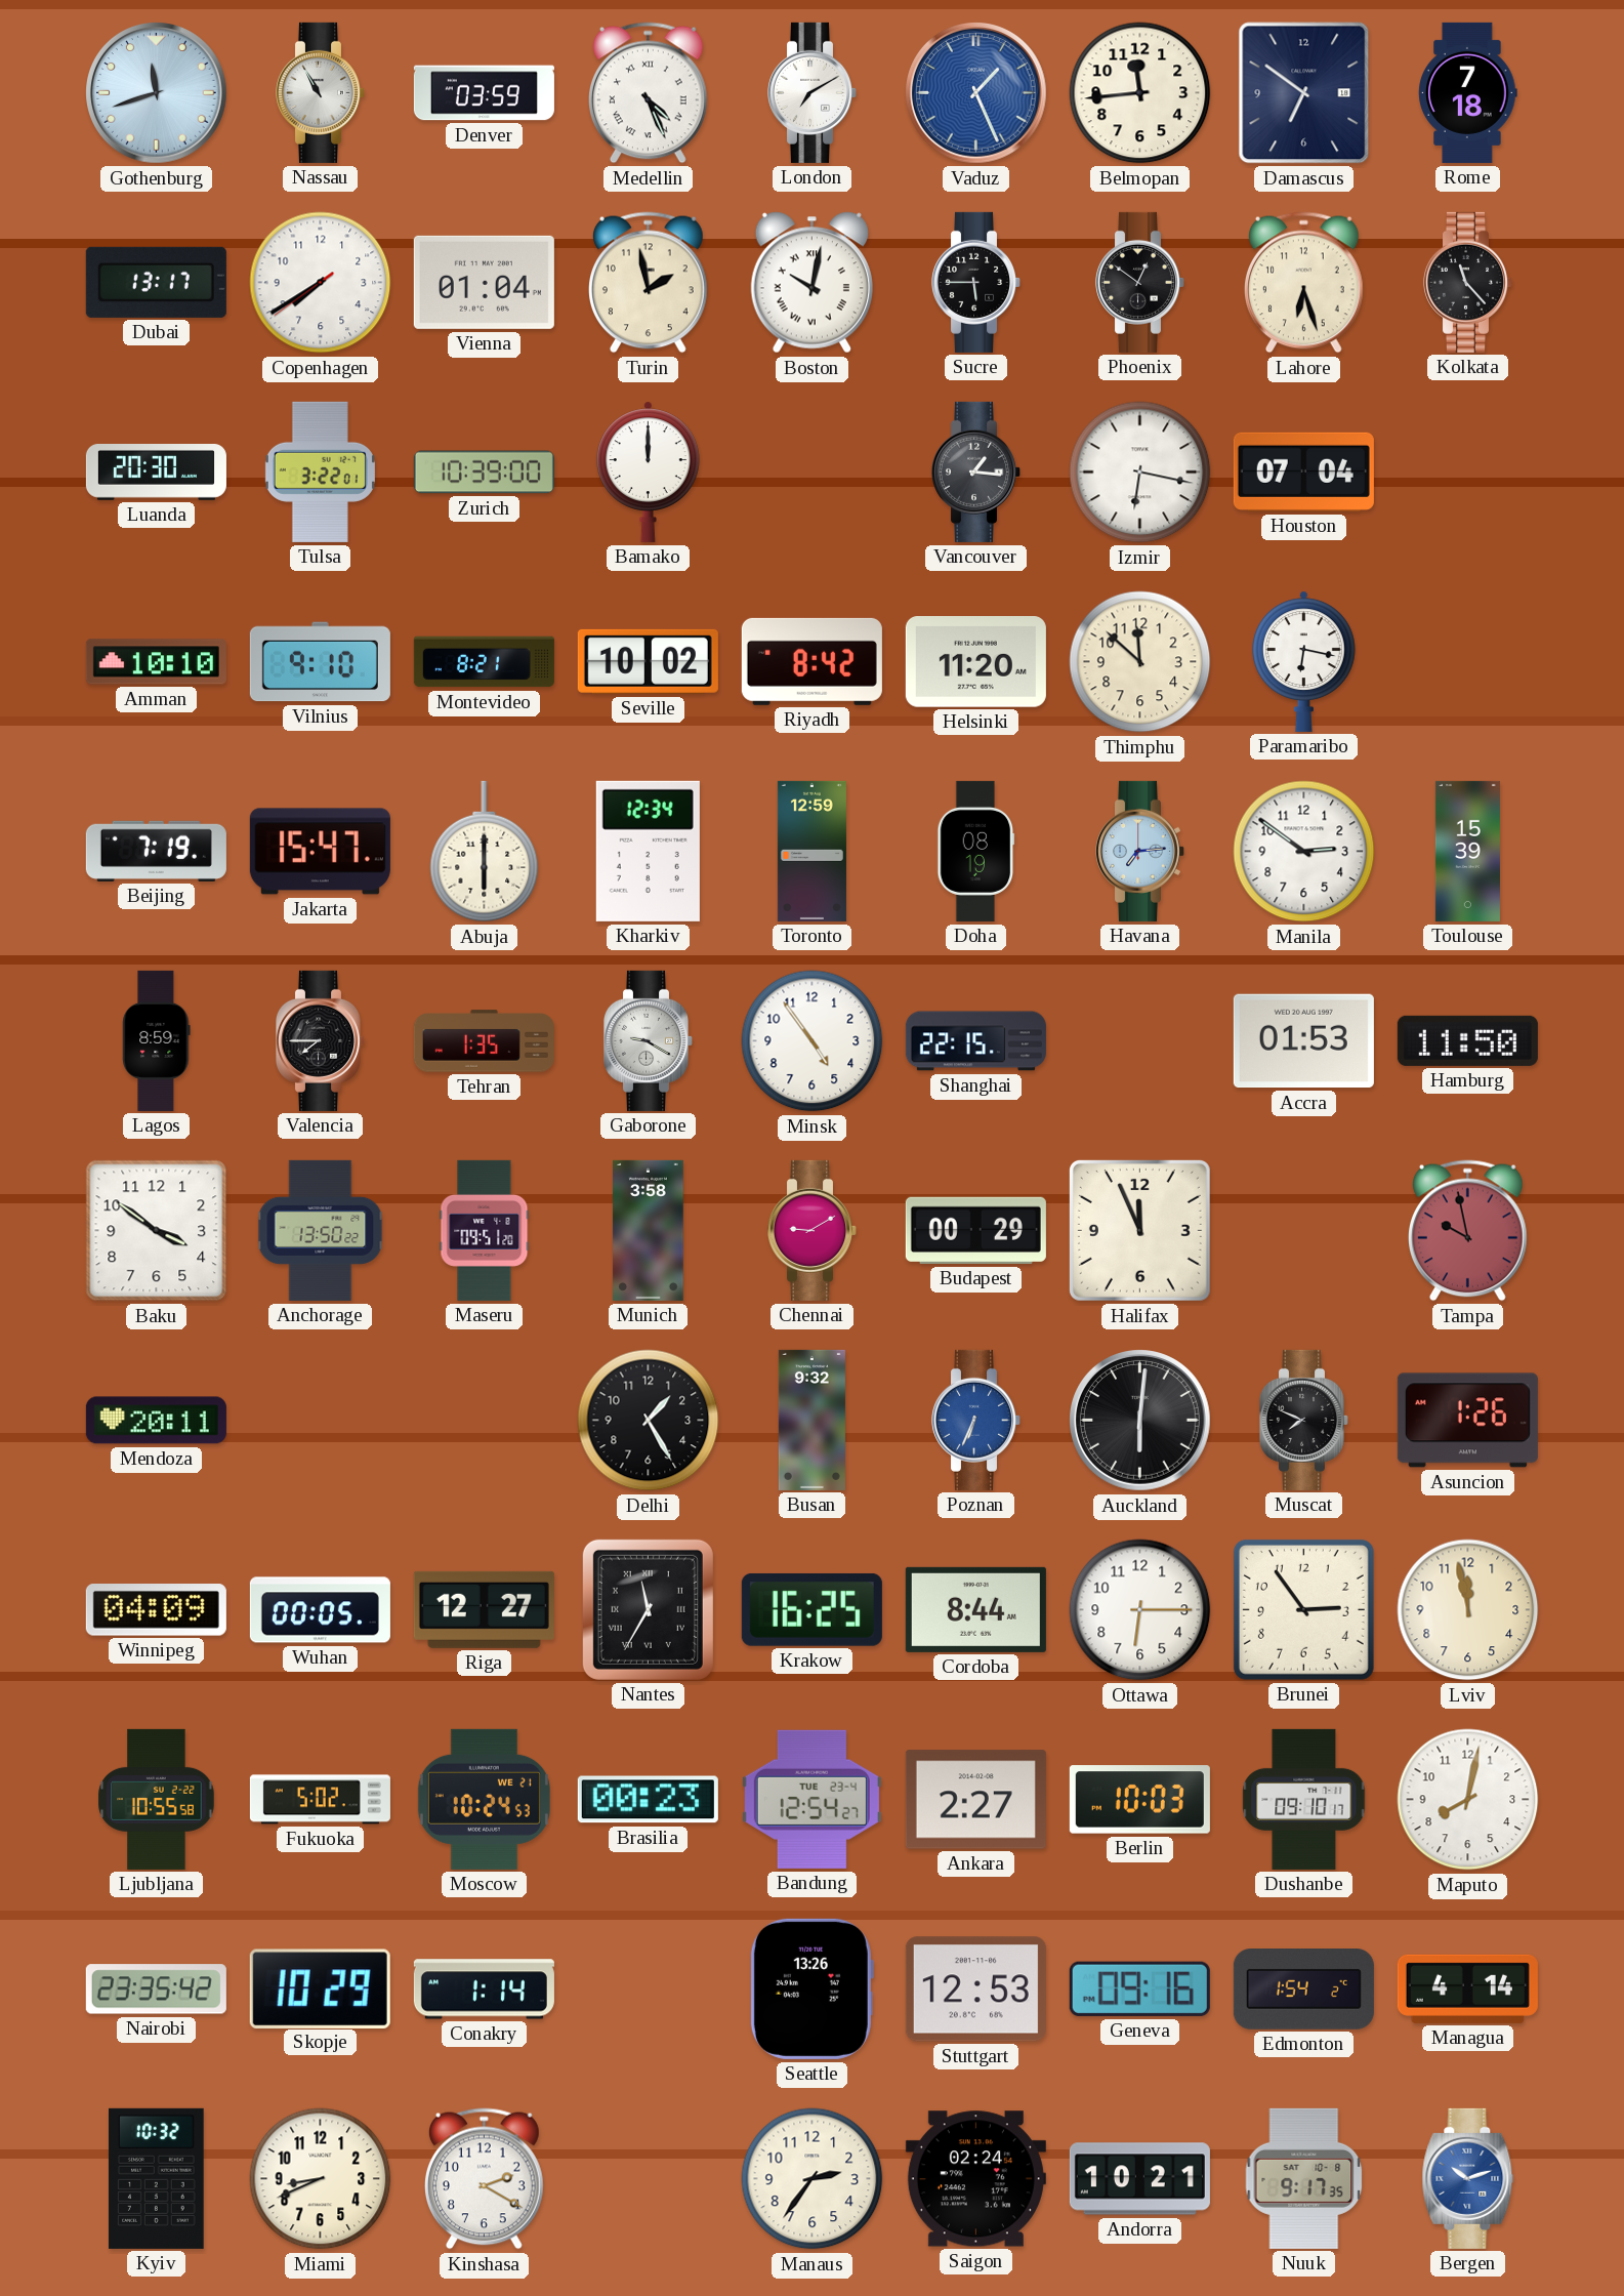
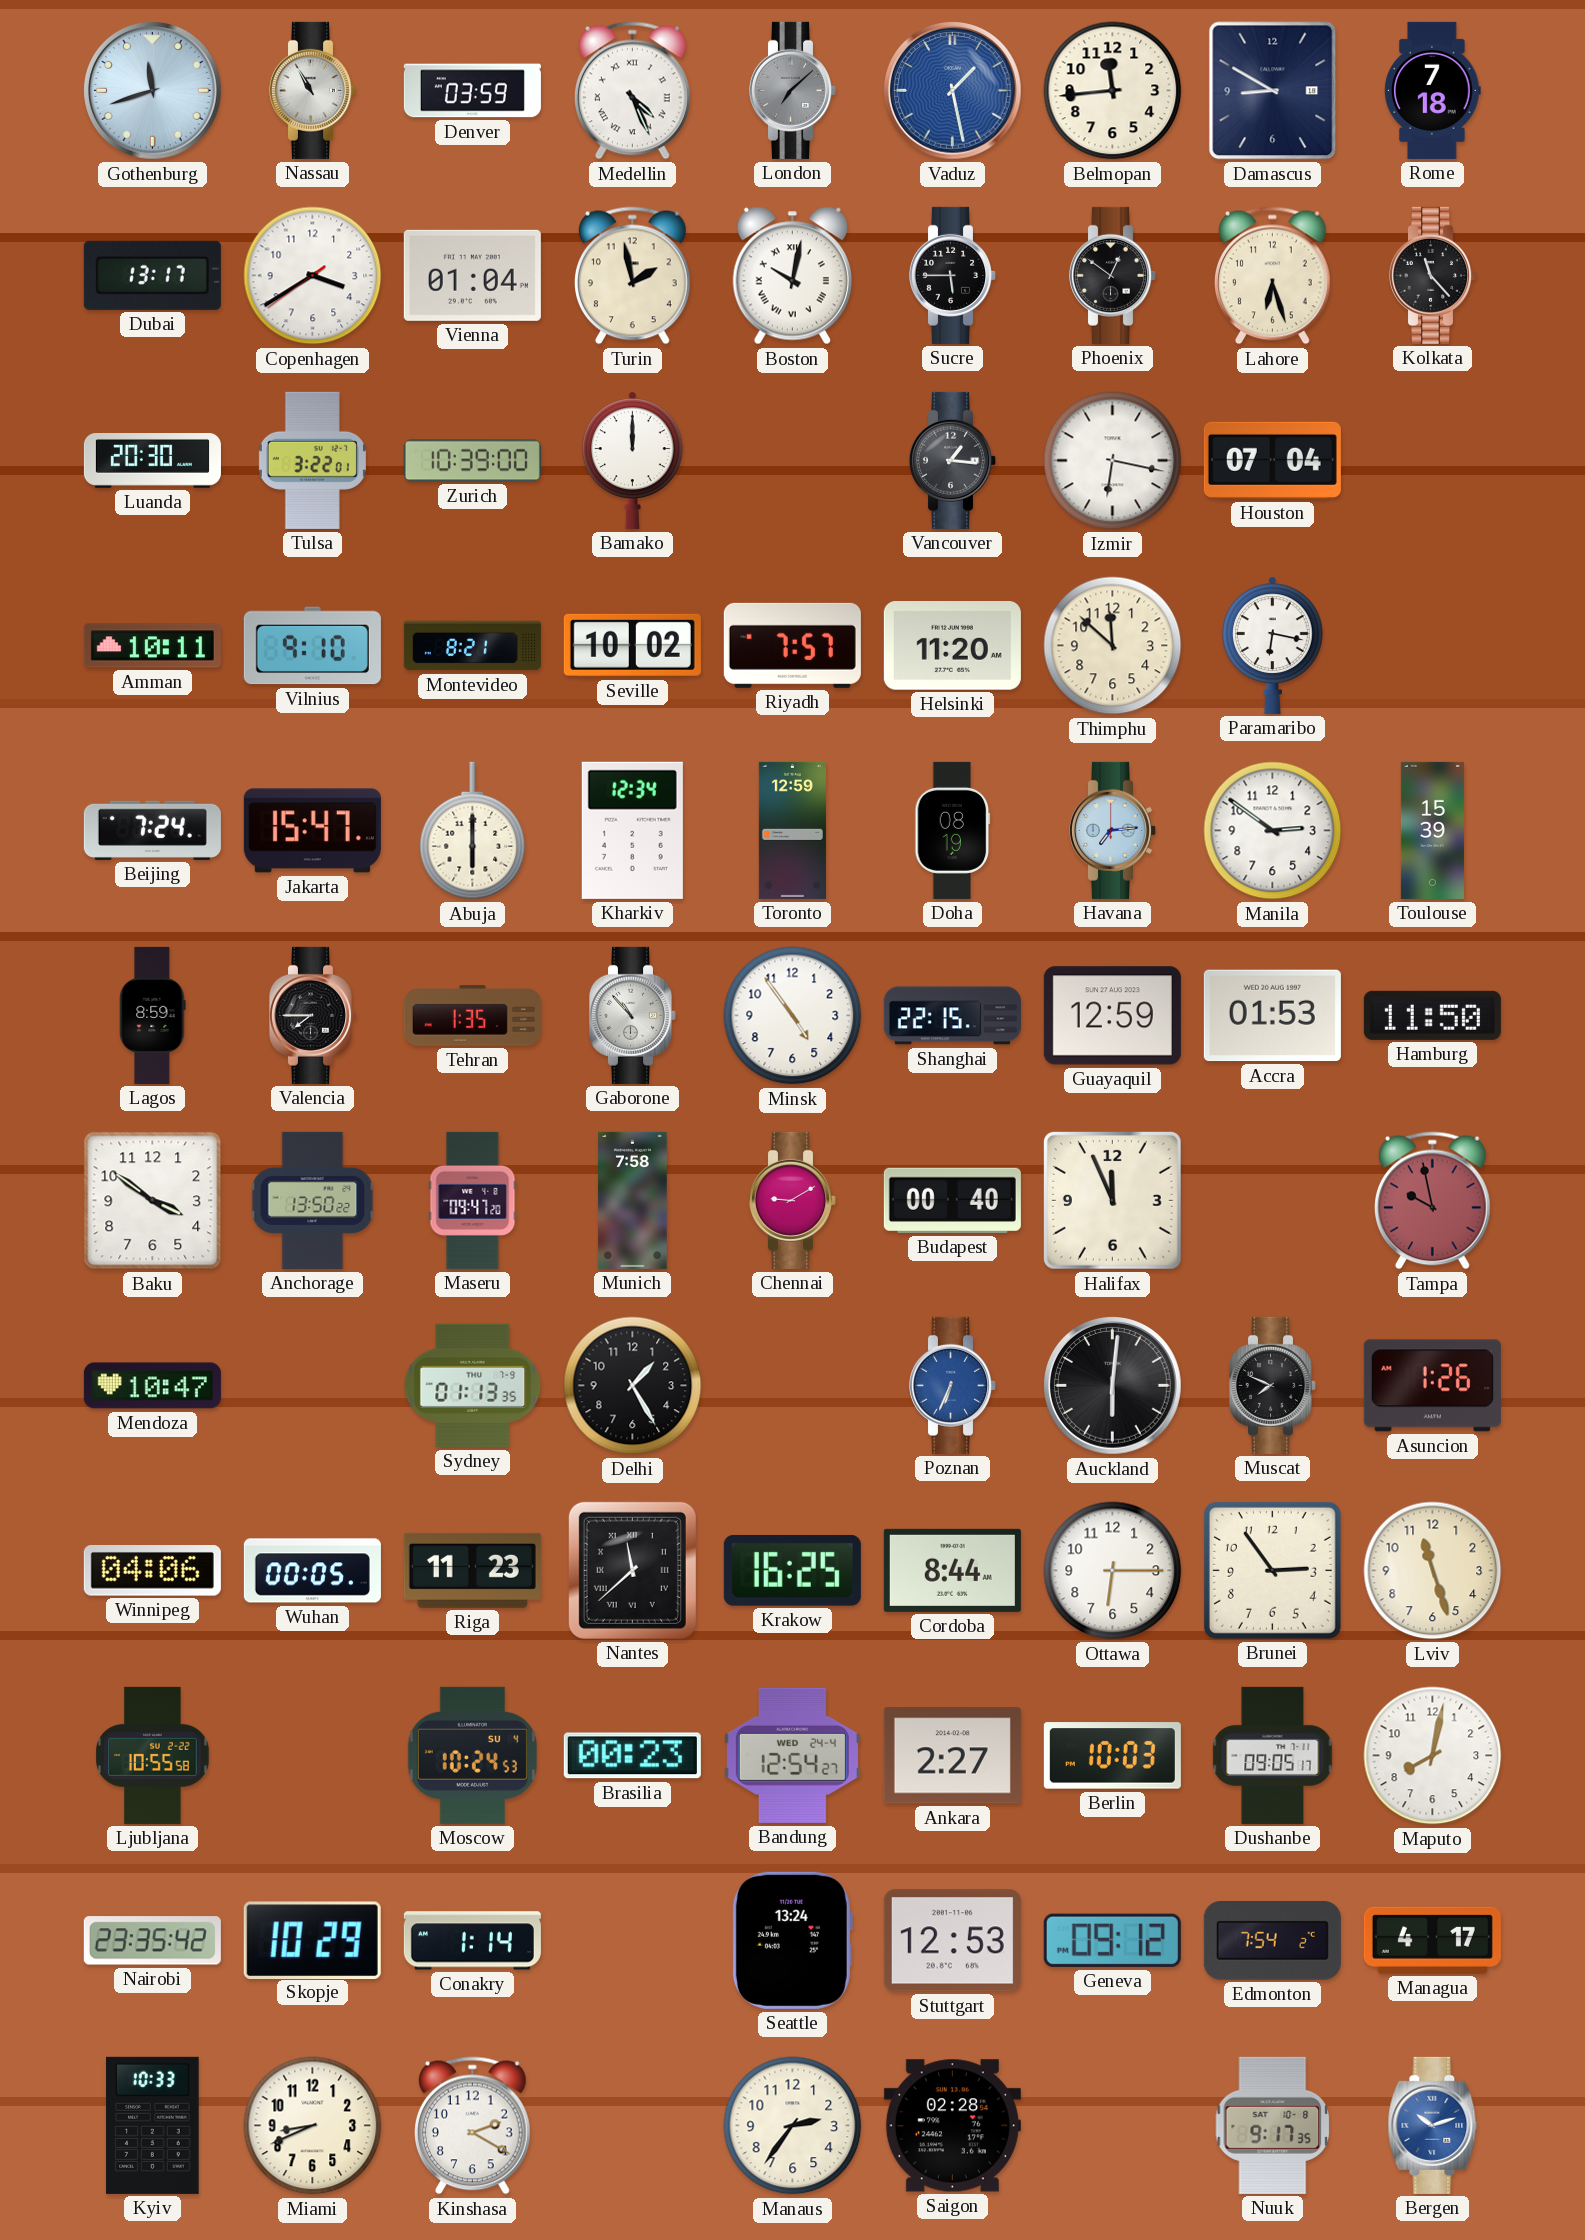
London: 7:10 -> 7:08 (792, 90)
London dial: white -> grey (792, 90)
Vaduz: 1:26 -> 1:28 (953, 91)
Damascus: 6:51 -> 8:50 (1273, 91)
Copenhagen: 7:39 -> 3:39 (313, 276)
Amman: 10:10 -> 10:11 (152, 646)
Riyadh: 8:42 -> 7:57 (792, 645)
Beijing: 7:19 -> 7:24 (152, 830)
Gaborone: 9:20 -> 10:53 (632, 1015)
Guayaquil: none -> 12:59 (1112, 1016)
Maseru: 09:51 -> 09:47 (473, 1200)
Munich: 3:58 -> 7:58 (633, 1200)
Budapest: 00:29 -> 00:40 (952, 1200)
Mendoza: 20:11 -> 10:47 (152, 1386)
Sydney: none -> 01:13 (473, 1385)
Busan: 9:32 -> none (811, 1420)
Winnipeg: 04:09 -> 04:06 (152, 1571)
Riga: 12:27 -> 11:23 (472, 1570)
Nantes: 11:35 -> 11:38 (632, 1570)
Lviv: 11:58 -> 11:27 (1433, 1571)
Fukuoka: 5:02 -> none (320, 1800)
Moscow date: WE 21 -> SU 4 (472, 1755)
Bandung date: TUE 23-4 -> WED 24-4 (792, 1755)
Dushanbe: 09:10 -> 09:05 (1273, 1755)
Seattle: 13:26 -> 13:24 (792, 1940)
Geneva: 09:16 -> 09:12 (1112, 1940)
Edmonton: 1:54 -> 7:54 (1272, 1941)
Managua: 4:14 -> 4:17 (1432, 1940)
Kyiv: 10:32 -> 10:33 (153, 2125)
Saigon: 02:24 -> 02:28 (952, 2126)
Andorra: 10:21 -> none (1139, 2179)
